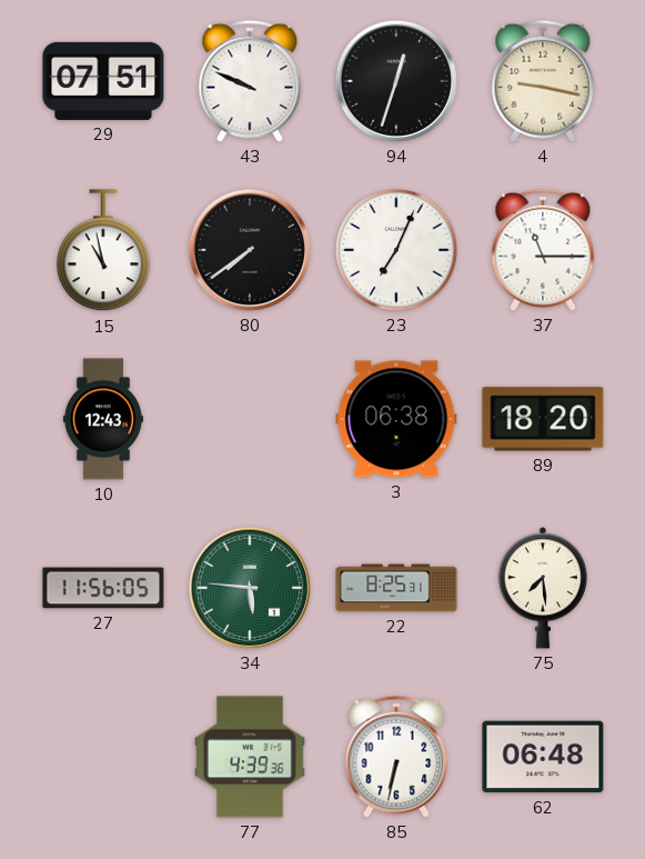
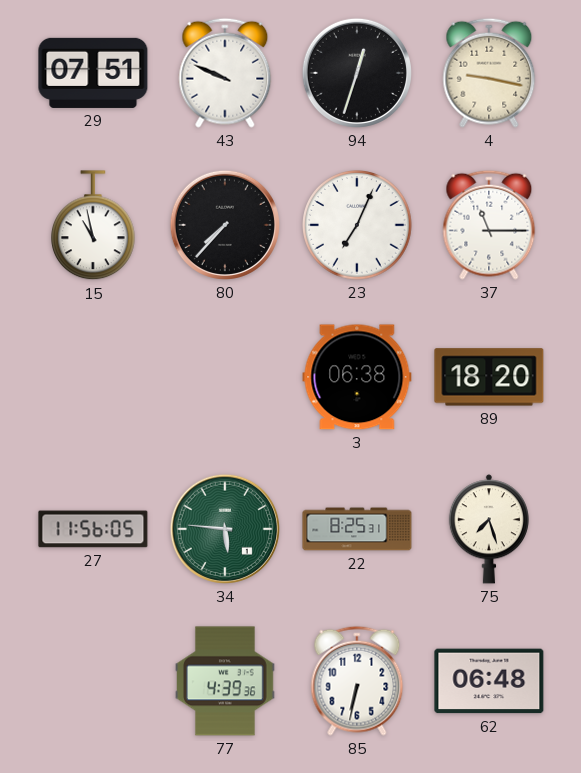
80: 7:39 -> 7:37 (225, 225)
10: 12:43 -> none (103, 419)
75: 7:29 -> 7:27 (489, 529)
